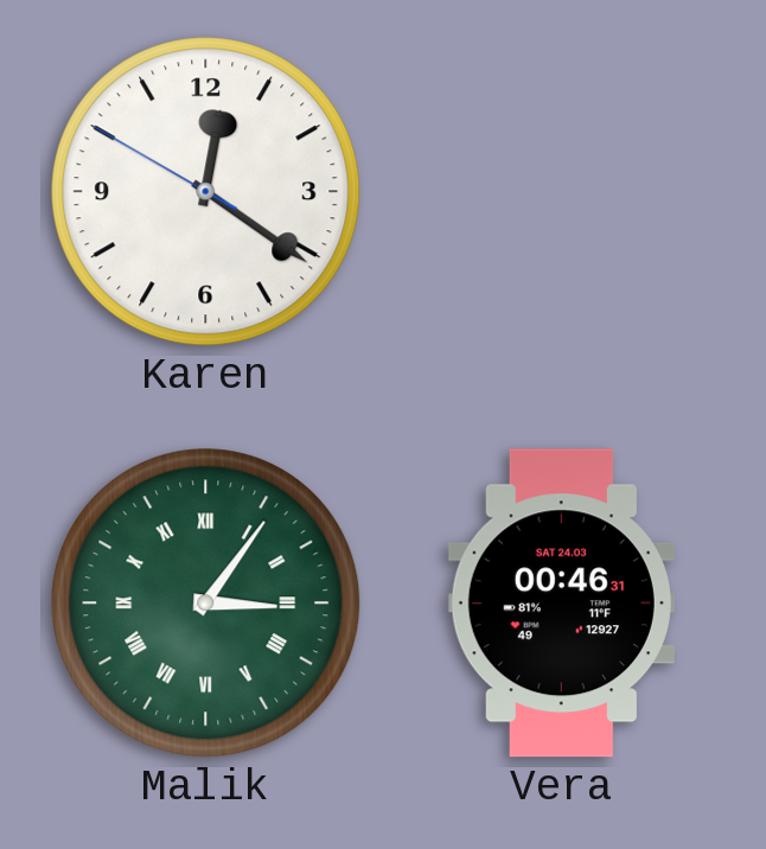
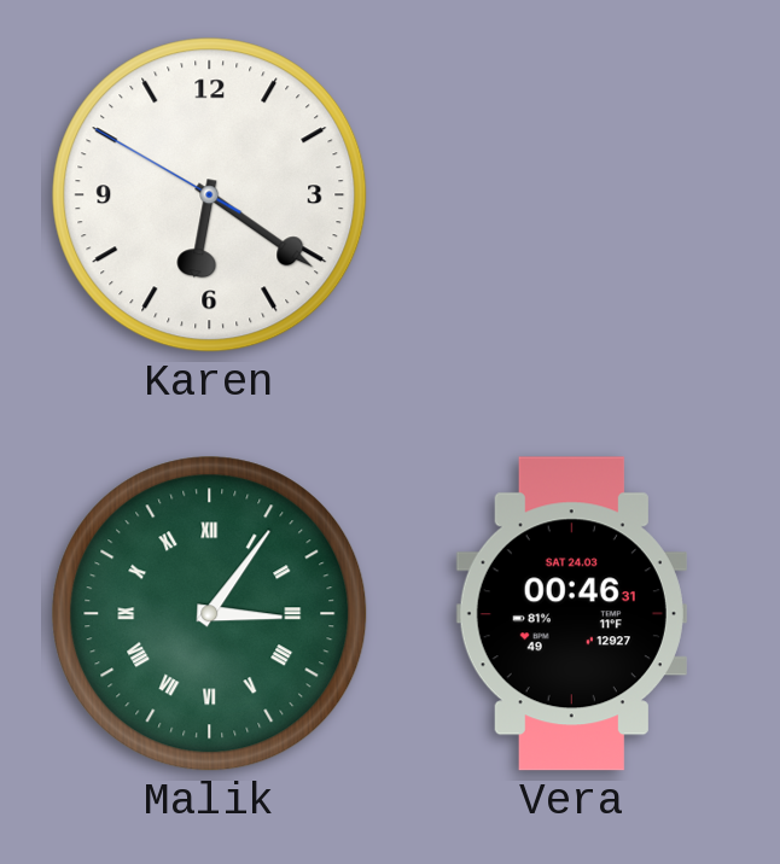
Karen: 12:20 -> 6:20 (210, 195)
